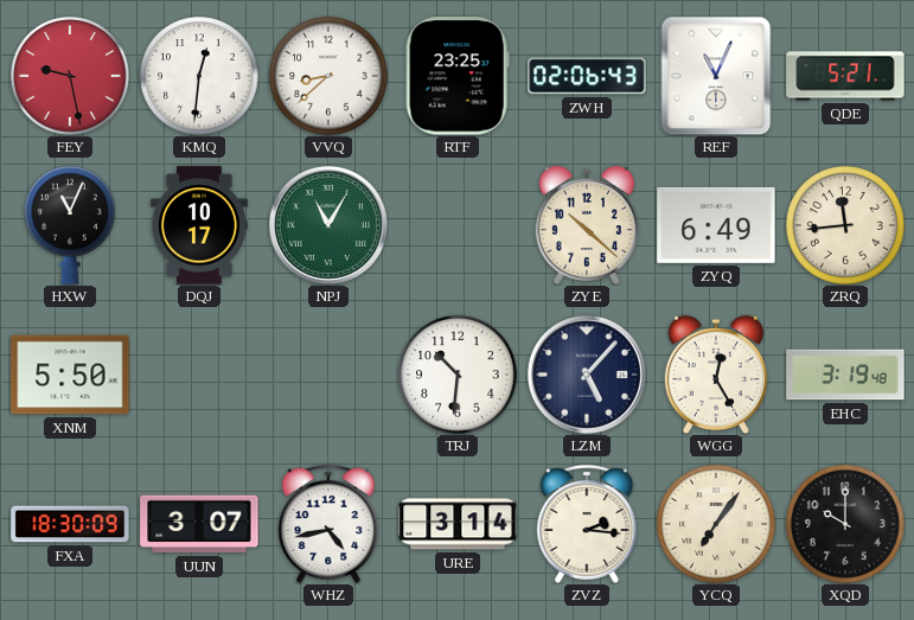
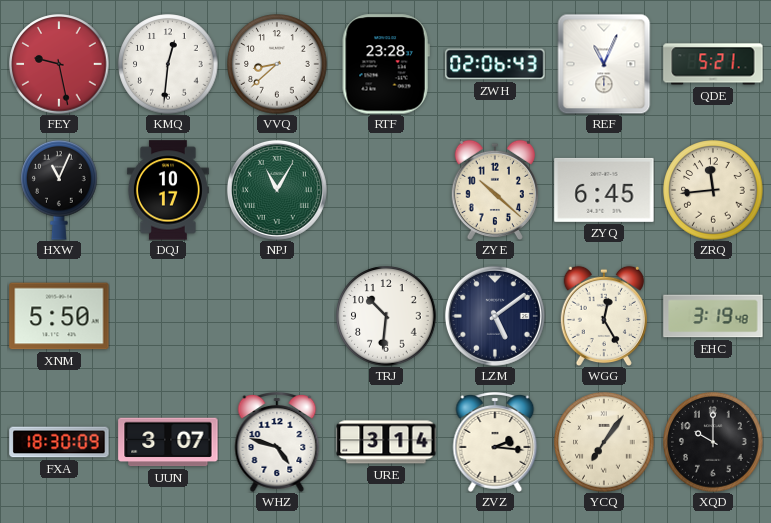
RTF: 23:25 -> 23:28 (386, 64)
ZYQ: 6:49 -> 6:45 (604, 190)
LZM: 5:07 -> 5:09 (495, 316)
WHZ: 4:43 -> 4:48 (277, 443)
